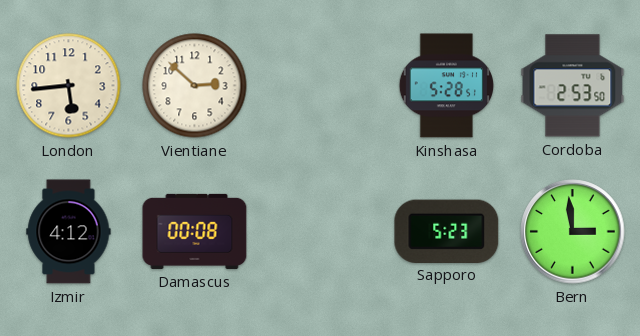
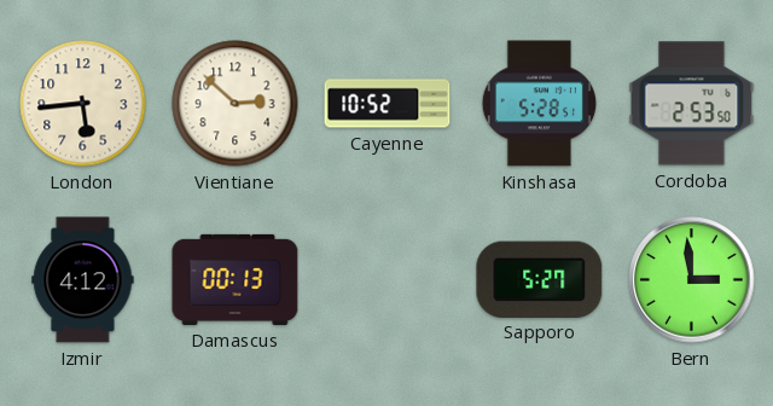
Cayenne: none -> 10:52 (388, 104)
Damascus: 00:08 -> 00:13 (236, 279)
Sapporo: 5:23 -> 5:27 (540, 279)
